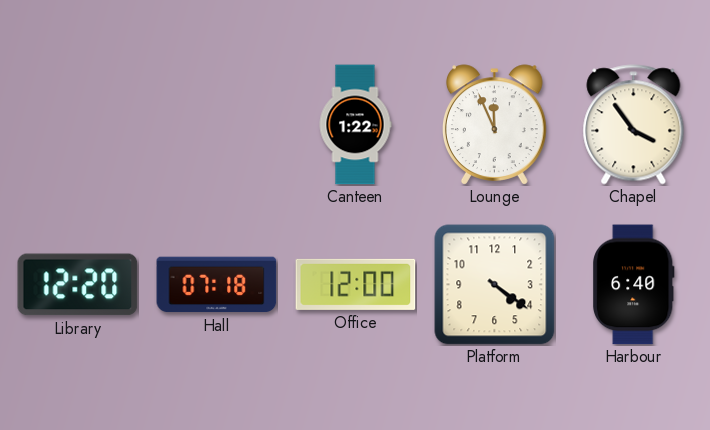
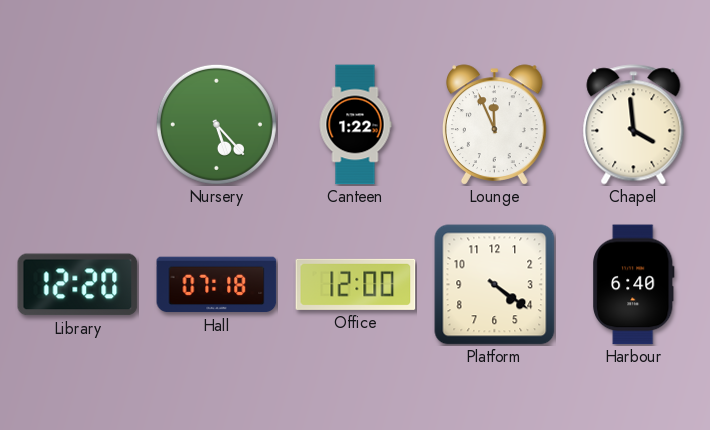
Nursery: none -> 5:23 (216, 124)
Chapel: 3:54 -> 3:59 (634, 125)
